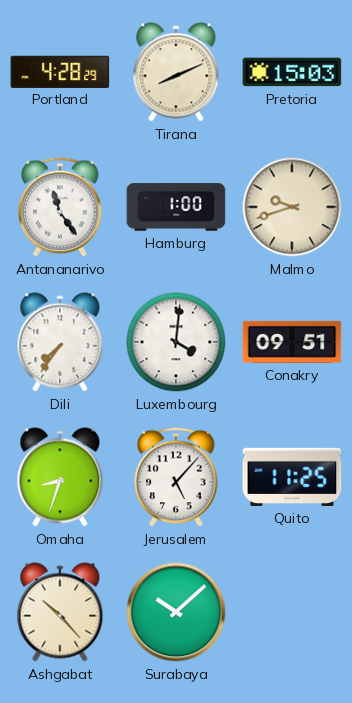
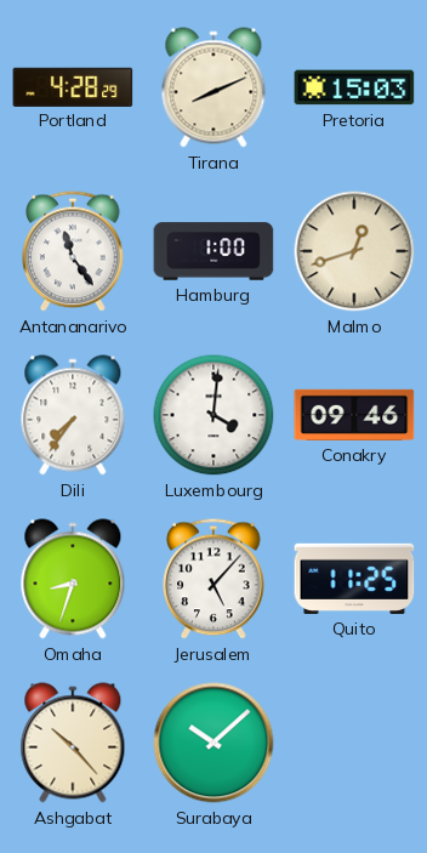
Malmo: 9:42 -> 12:42 (354, 251)
Conakry: 09:51 -> 09:46 (354, 415)
